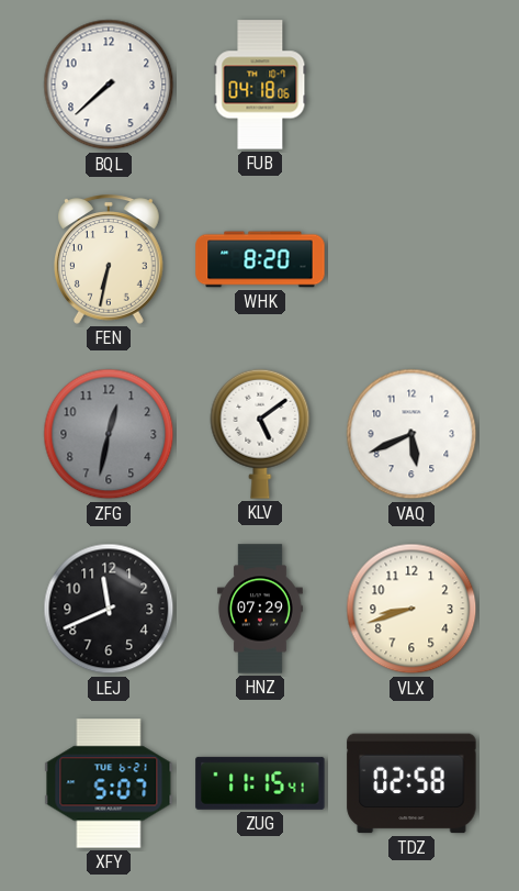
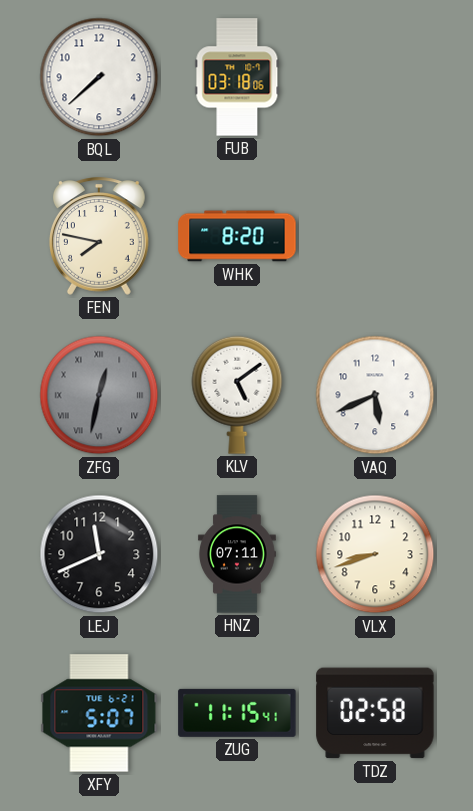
FUB: 04:18 -> 03:18 (237, 77)
FEN: 6:32 -> 7:47 (99, 236)
ZFG numerals: Arabic -> Roman (99, 395)
HNZ: 07:29 -> 07:11 (237, 554)
